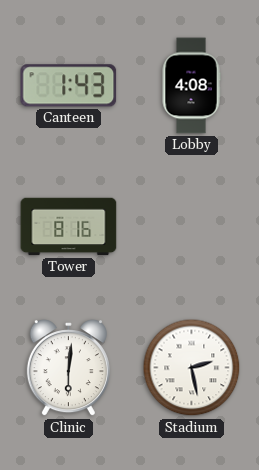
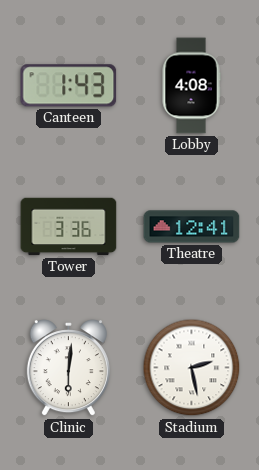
Tower: 8:16 -> 3:36 (69, 227)
Theatre: none -> 12:41 (192, 227)
